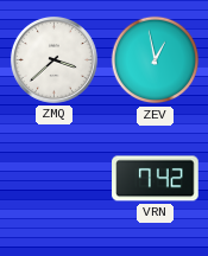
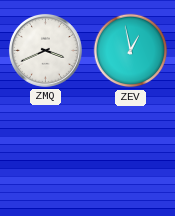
ZMQ: 3:38 -> 3:41 (45, 50)
VRN: 7:42 -> none (156, 179)
